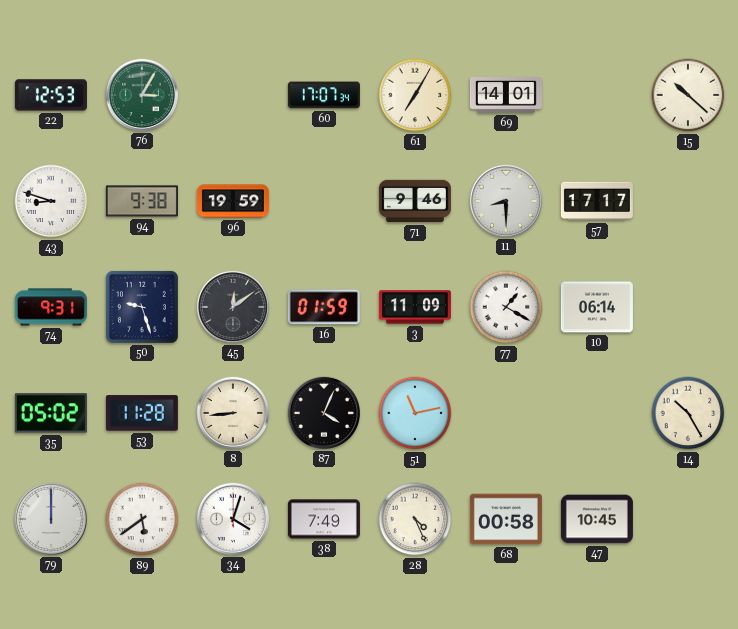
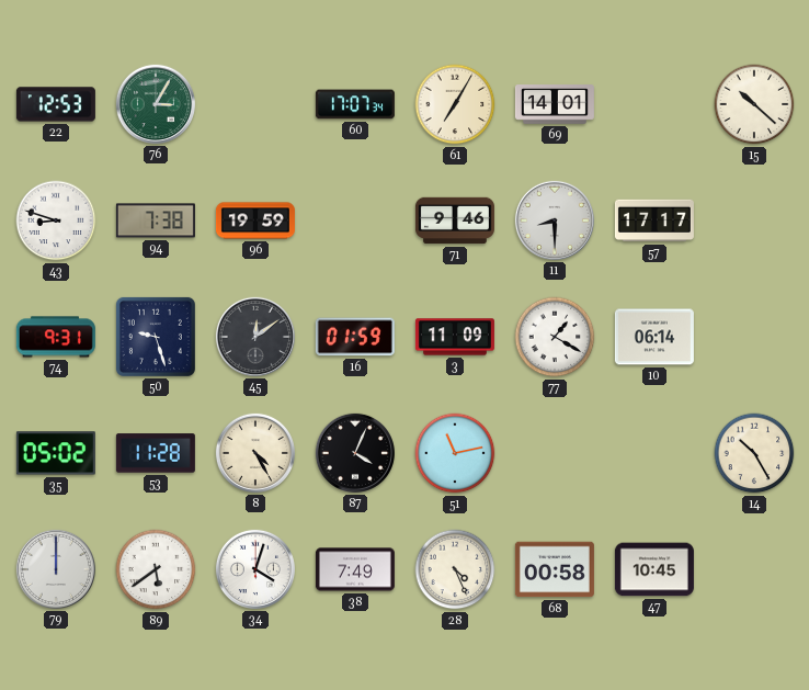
94: 9:38 -> 7:38 (156, 220)
8: 8:44 -> 4:25 (255, 453)
